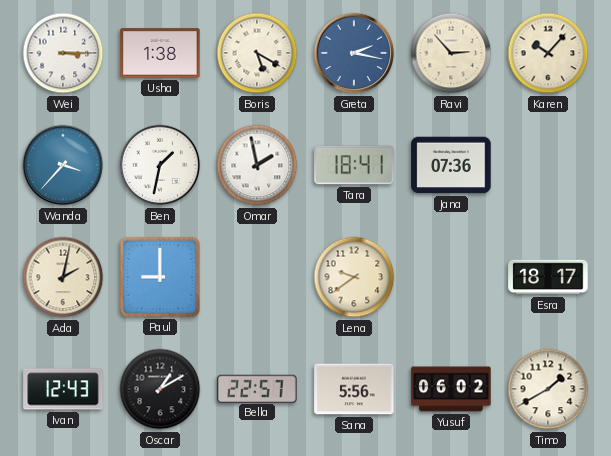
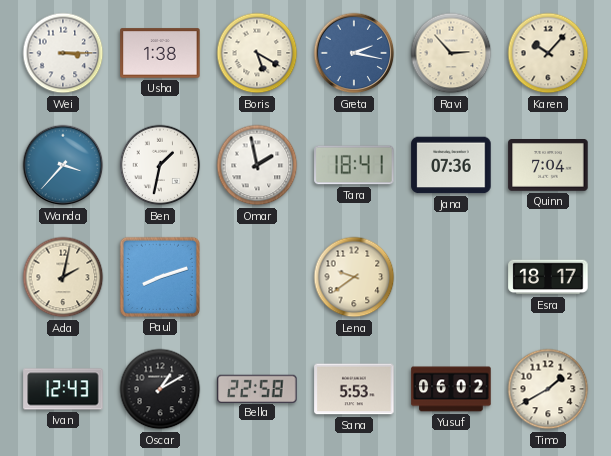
Quinn: none -> 7:04 (548, 166)
Paul: 9:00 -> 8:12 (160, 277)
Bella: 22:57 -> 22:58 (257, 388)
Sana: 5:56 -> 5:53 (354, 389)
